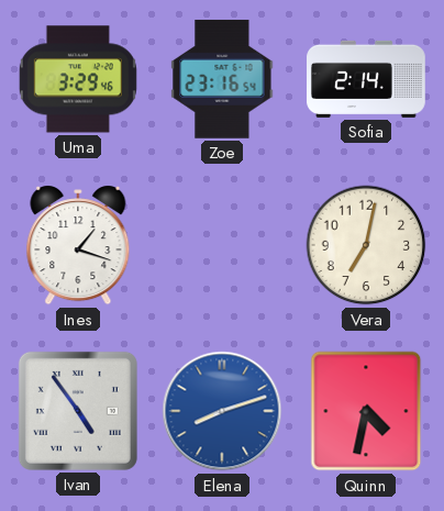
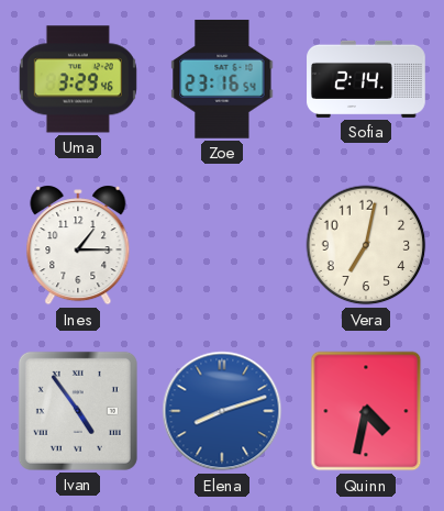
Ines: 1:18 -> 1:15 (78, 245)
